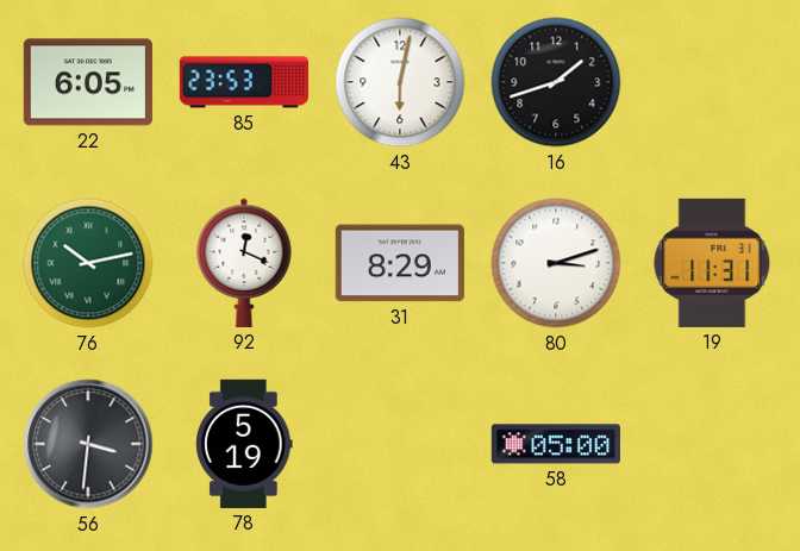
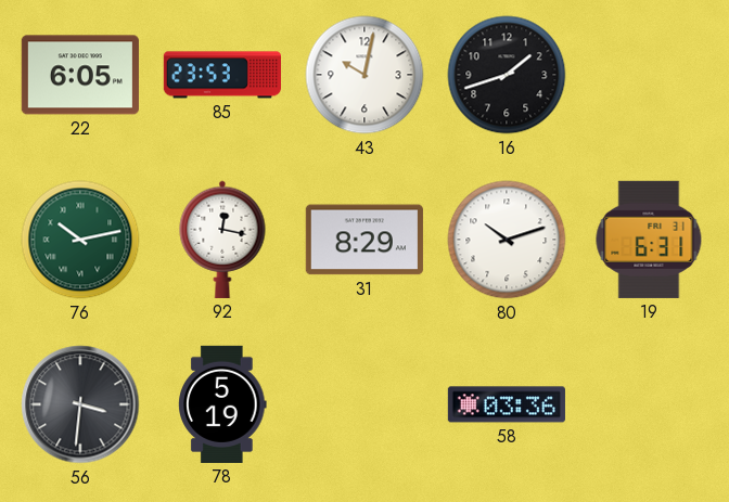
43: 6:02 -> 10:02 (364, 75)
92: 12:19 -> 12:17 (222, 240)
80: 3:12 -> 10:12 (507, 240)
19: 11:31 -> 6:31 (649, 240)
58: 05:00 -> 03:36 (507, 404)
